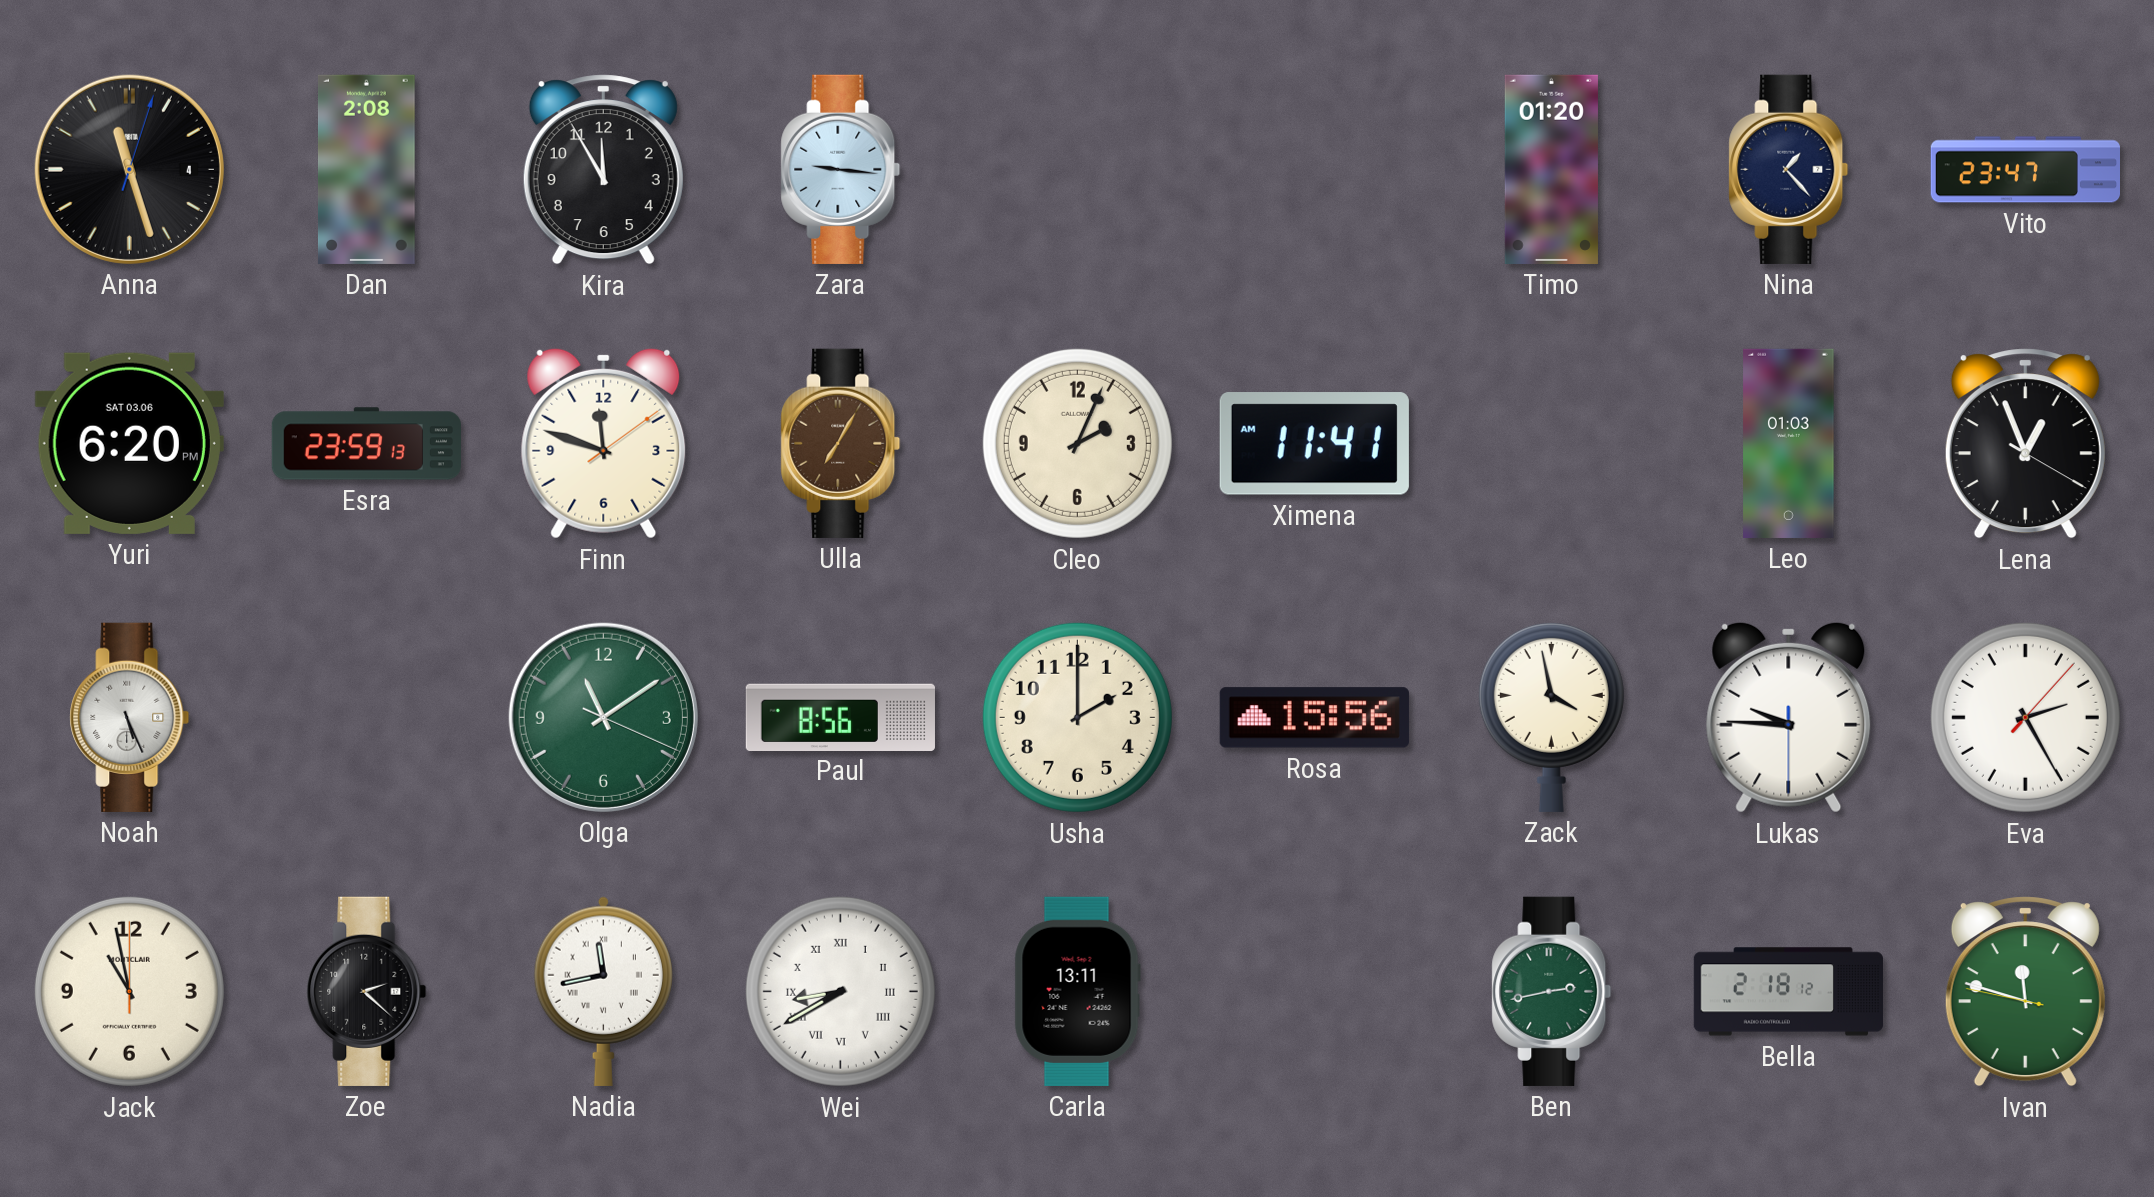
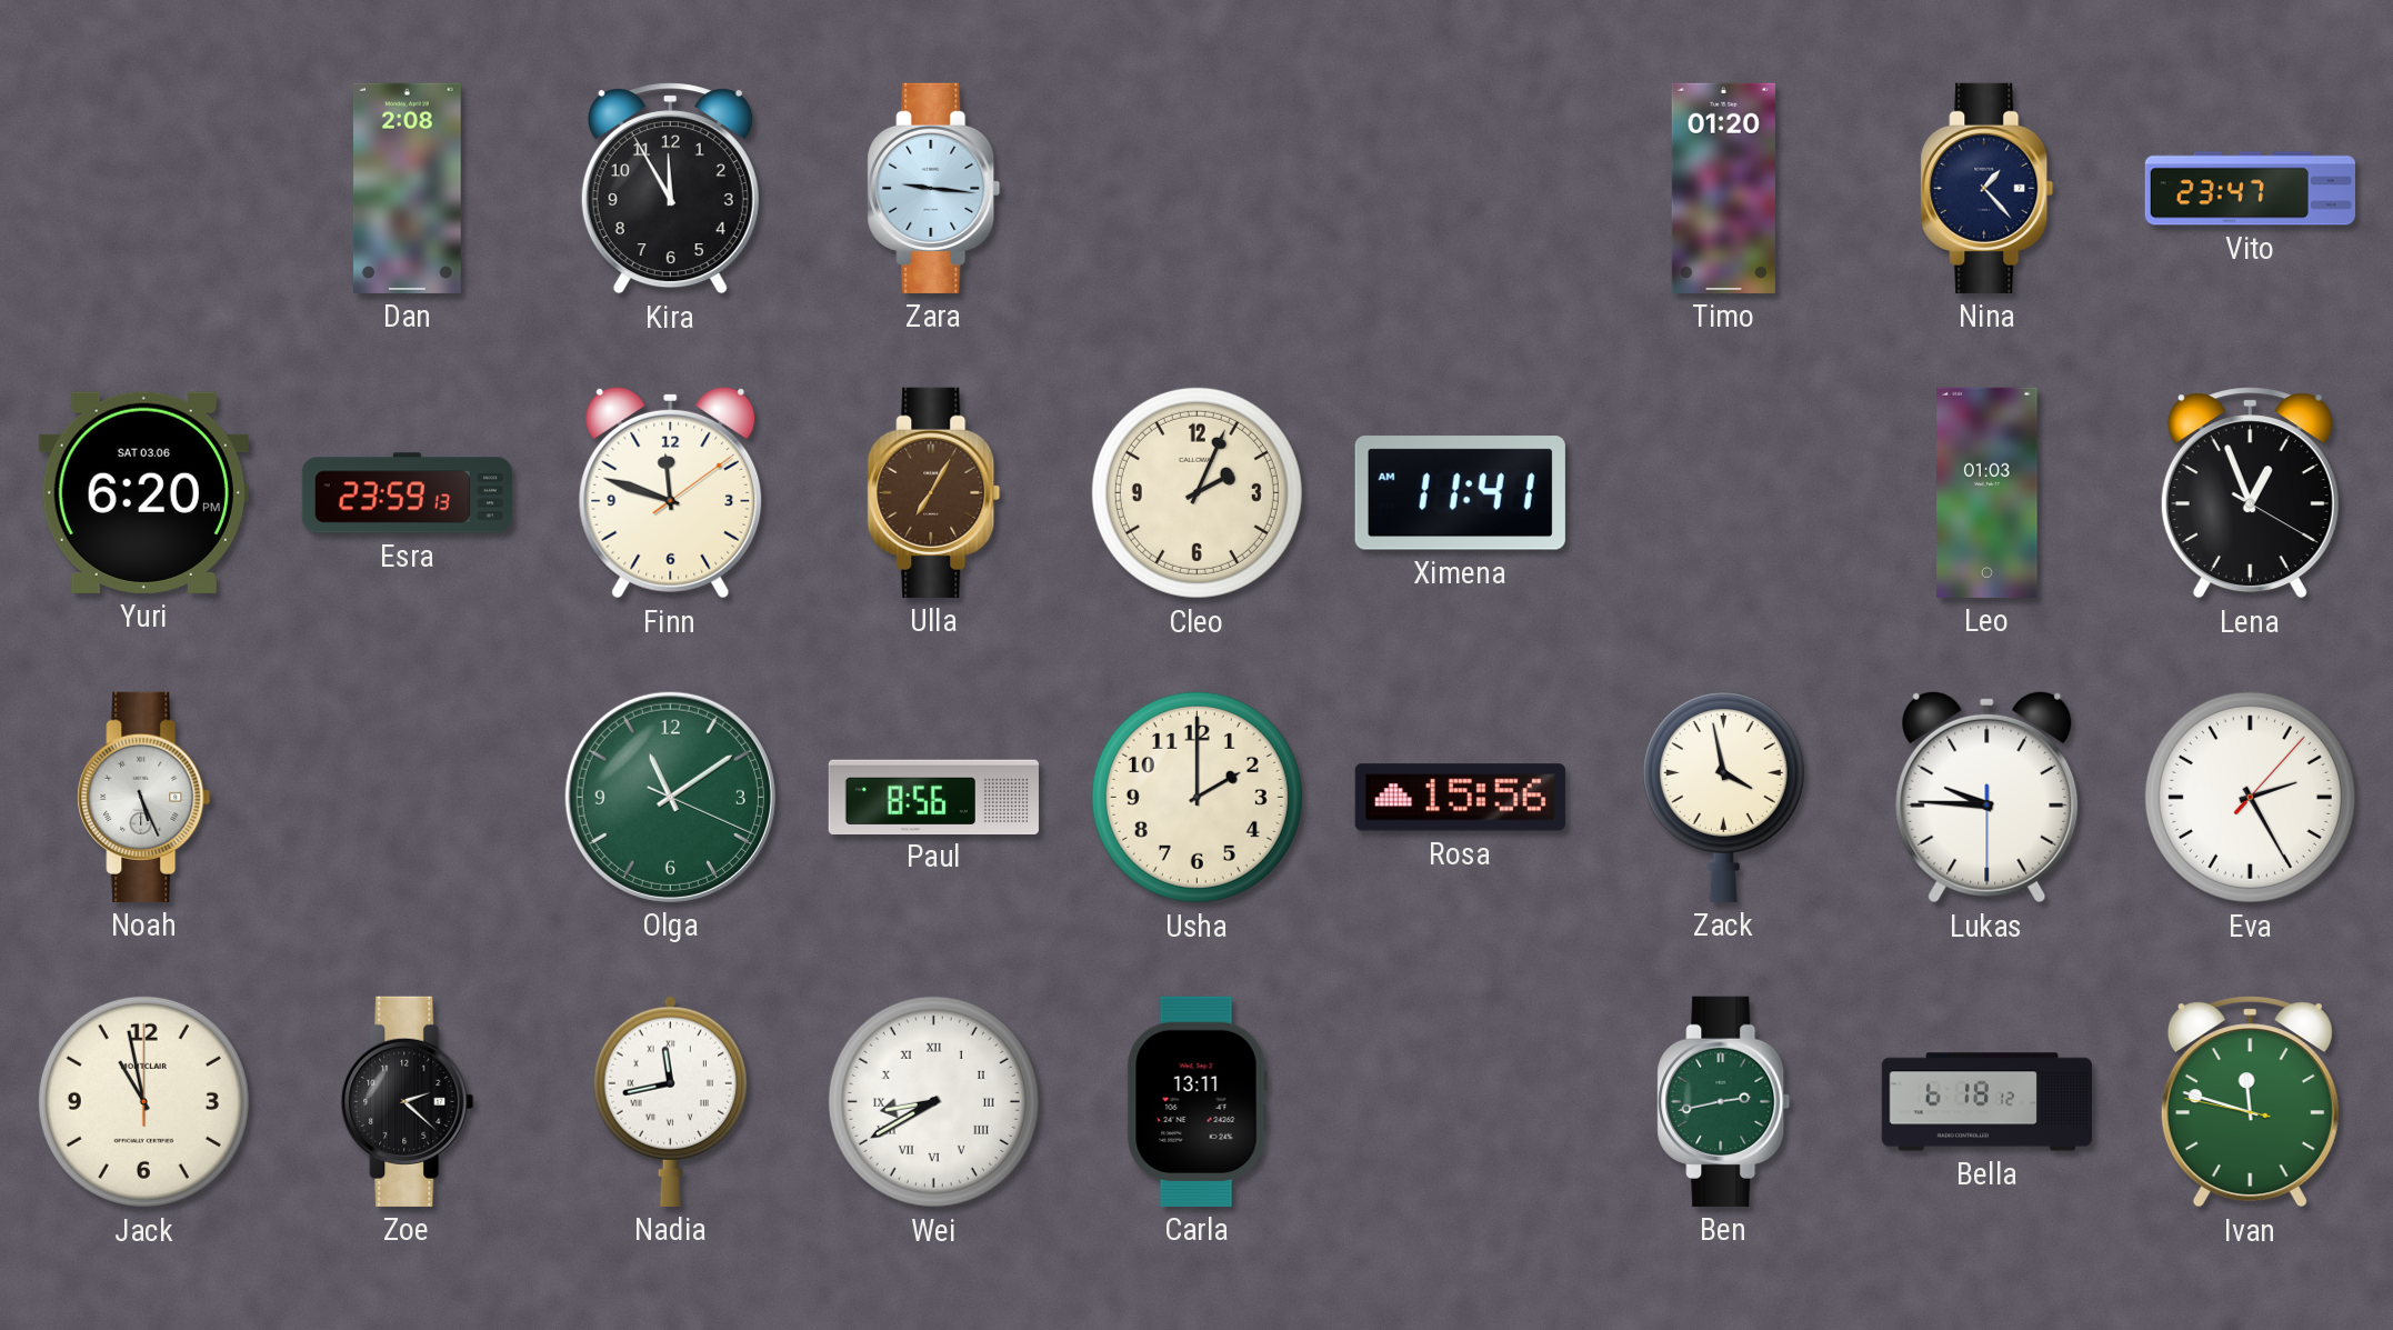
Anna: 11:27 -> none (129, 169)
Bella: 2:18 -> 6:18 (1986, 1102)
